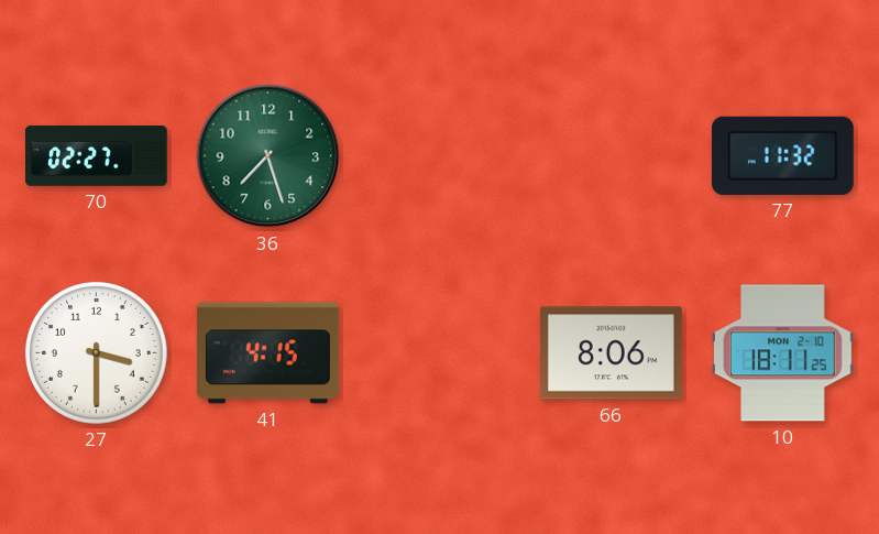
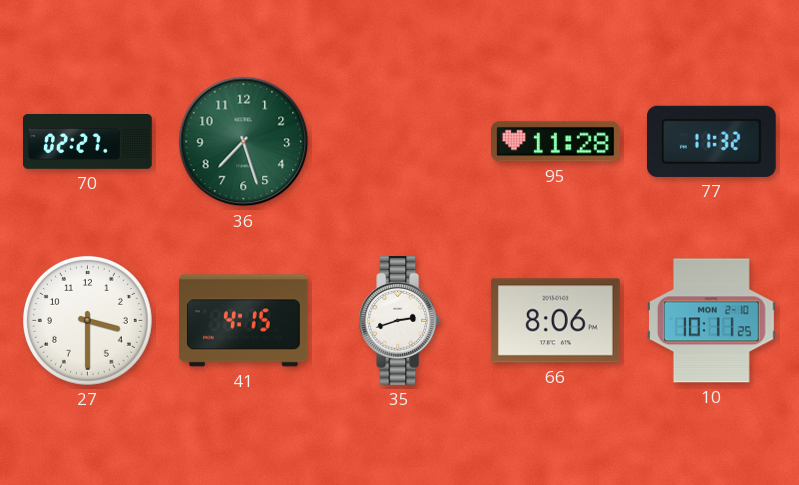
95: none -> 11:28 (556, 142)
35: none -> 2:42 (400, 321)
10: 18:11 -> 10:11 (712, 321)
